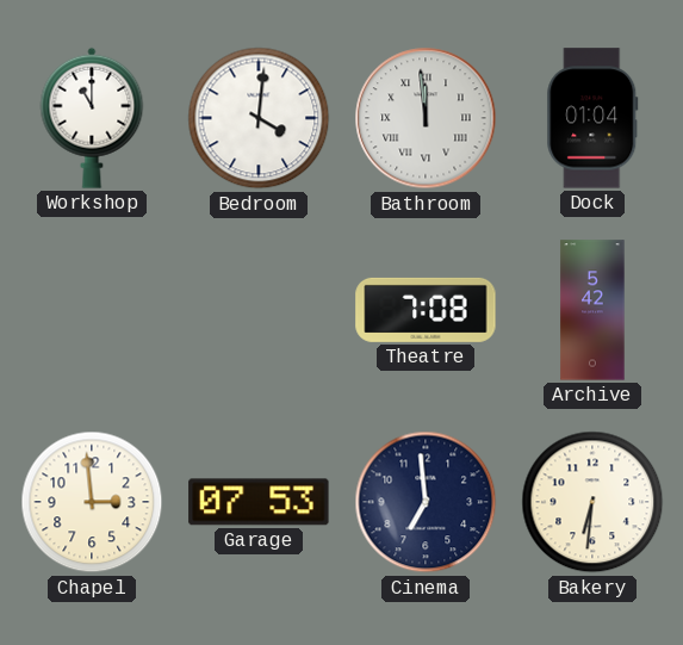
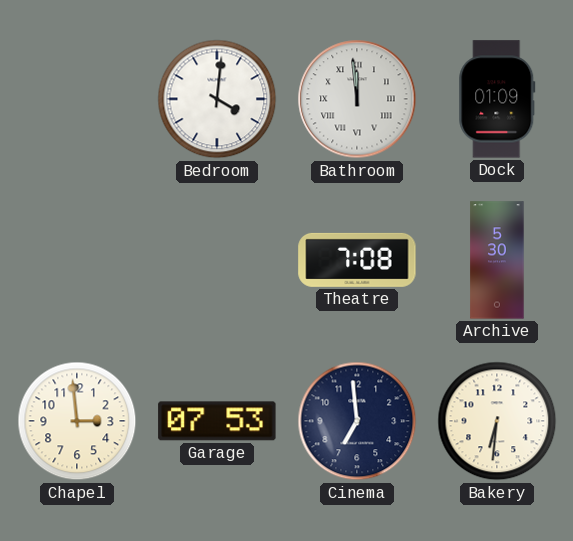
Workshop: 11:00 -> none (92, 118)
Dock: 01:04 -> 01:09 (497, 99)
Archive: 5:42 -> 5:30 (497, 260)
